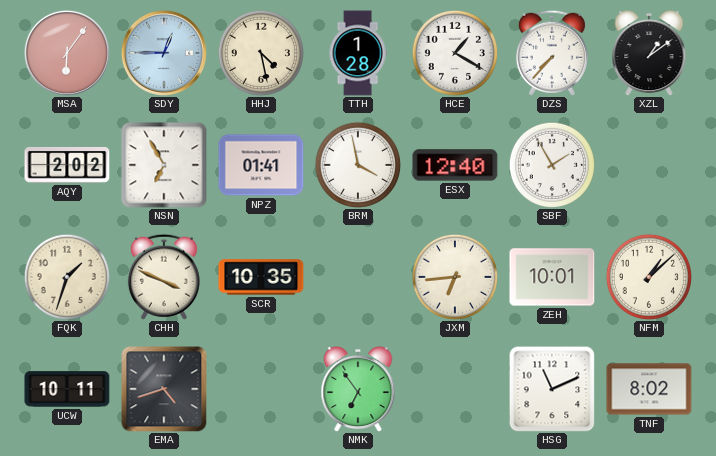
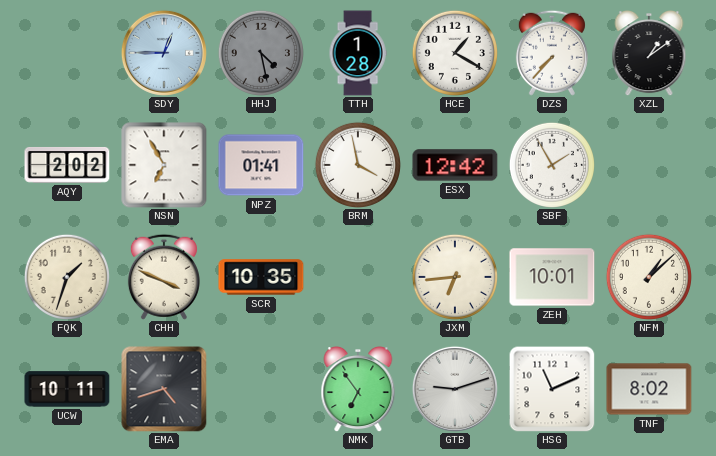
MSA: 6:06 -> none (67, 53)
HHJ dial: cream -> grey (261, 53)
ESX: 12:40 -> 12:42 (455, 165)
GTB: none -> 9:12 (455, 389)
